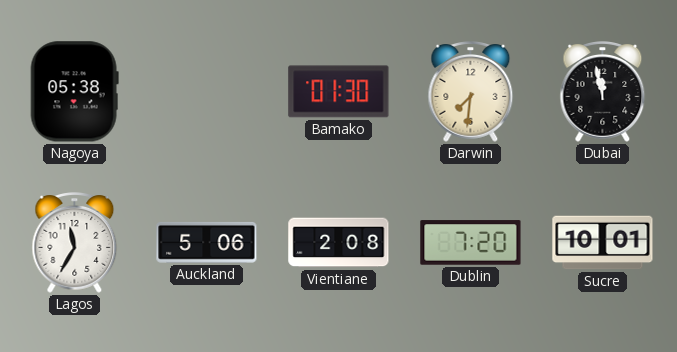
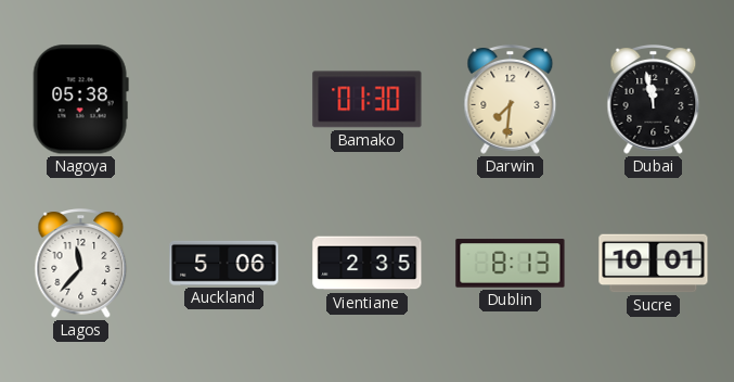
Lagos: 11:35 -> 11:37 (81, 264)
Vientiane: 2:08 -> 2:35 (368, 264)
Dublin: 7:20 -> 8:13 (511, 264)
